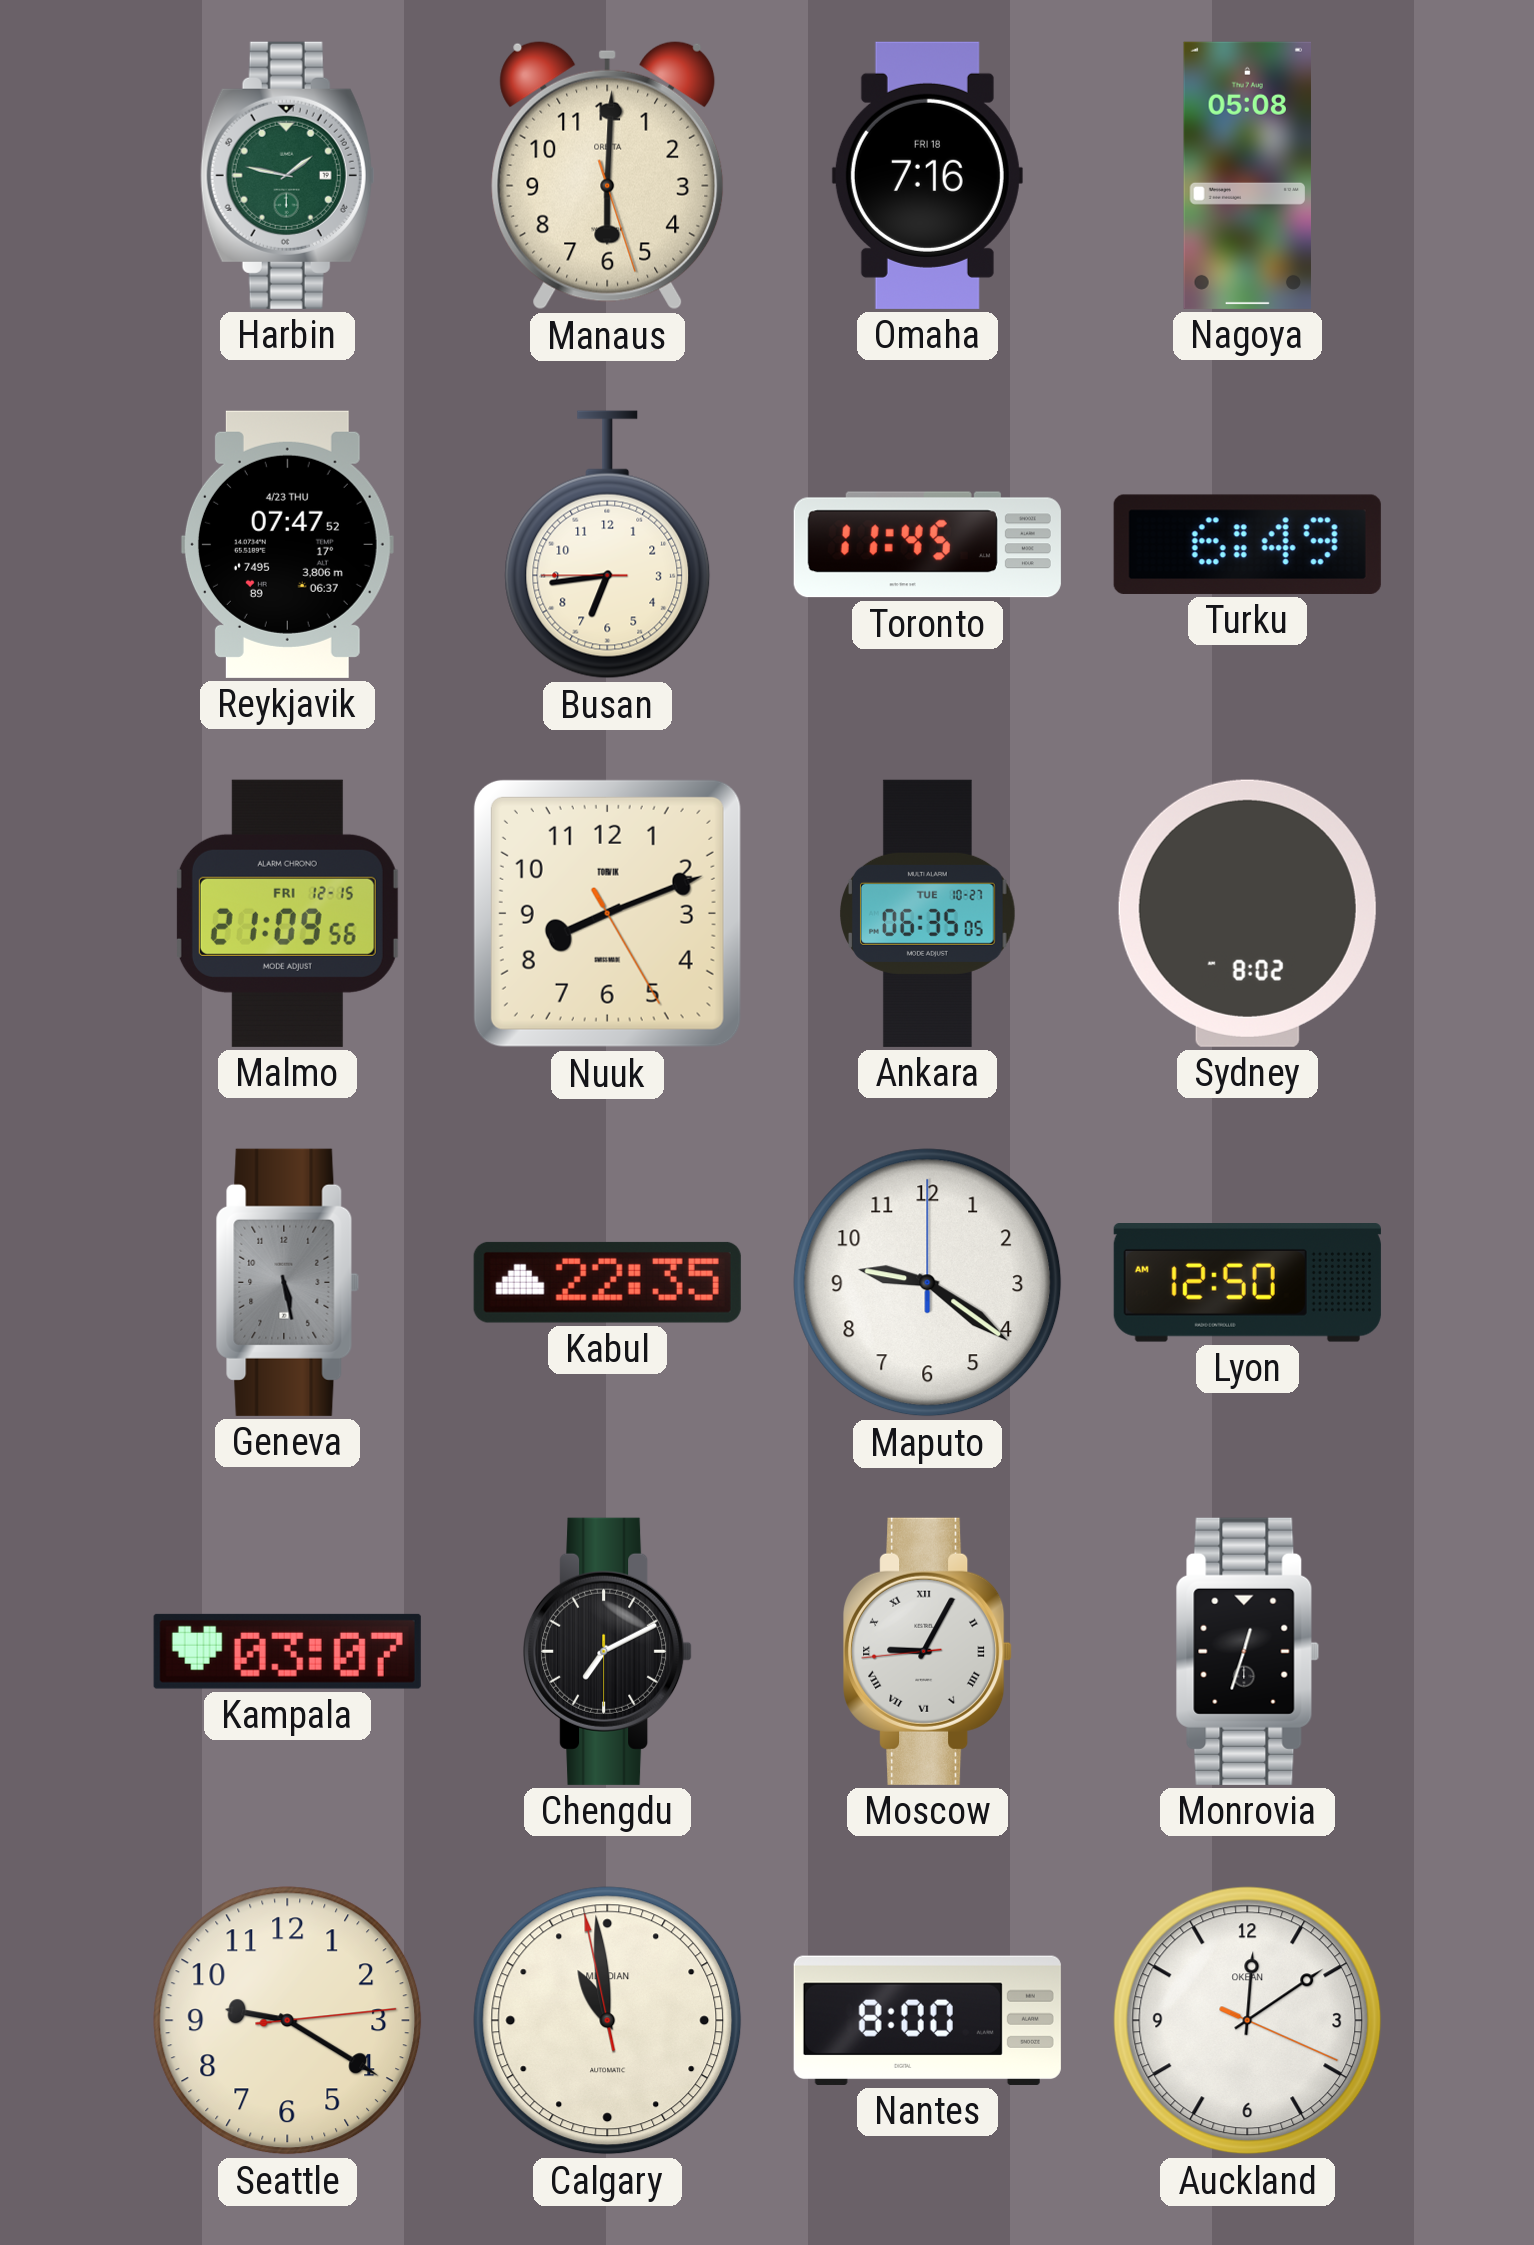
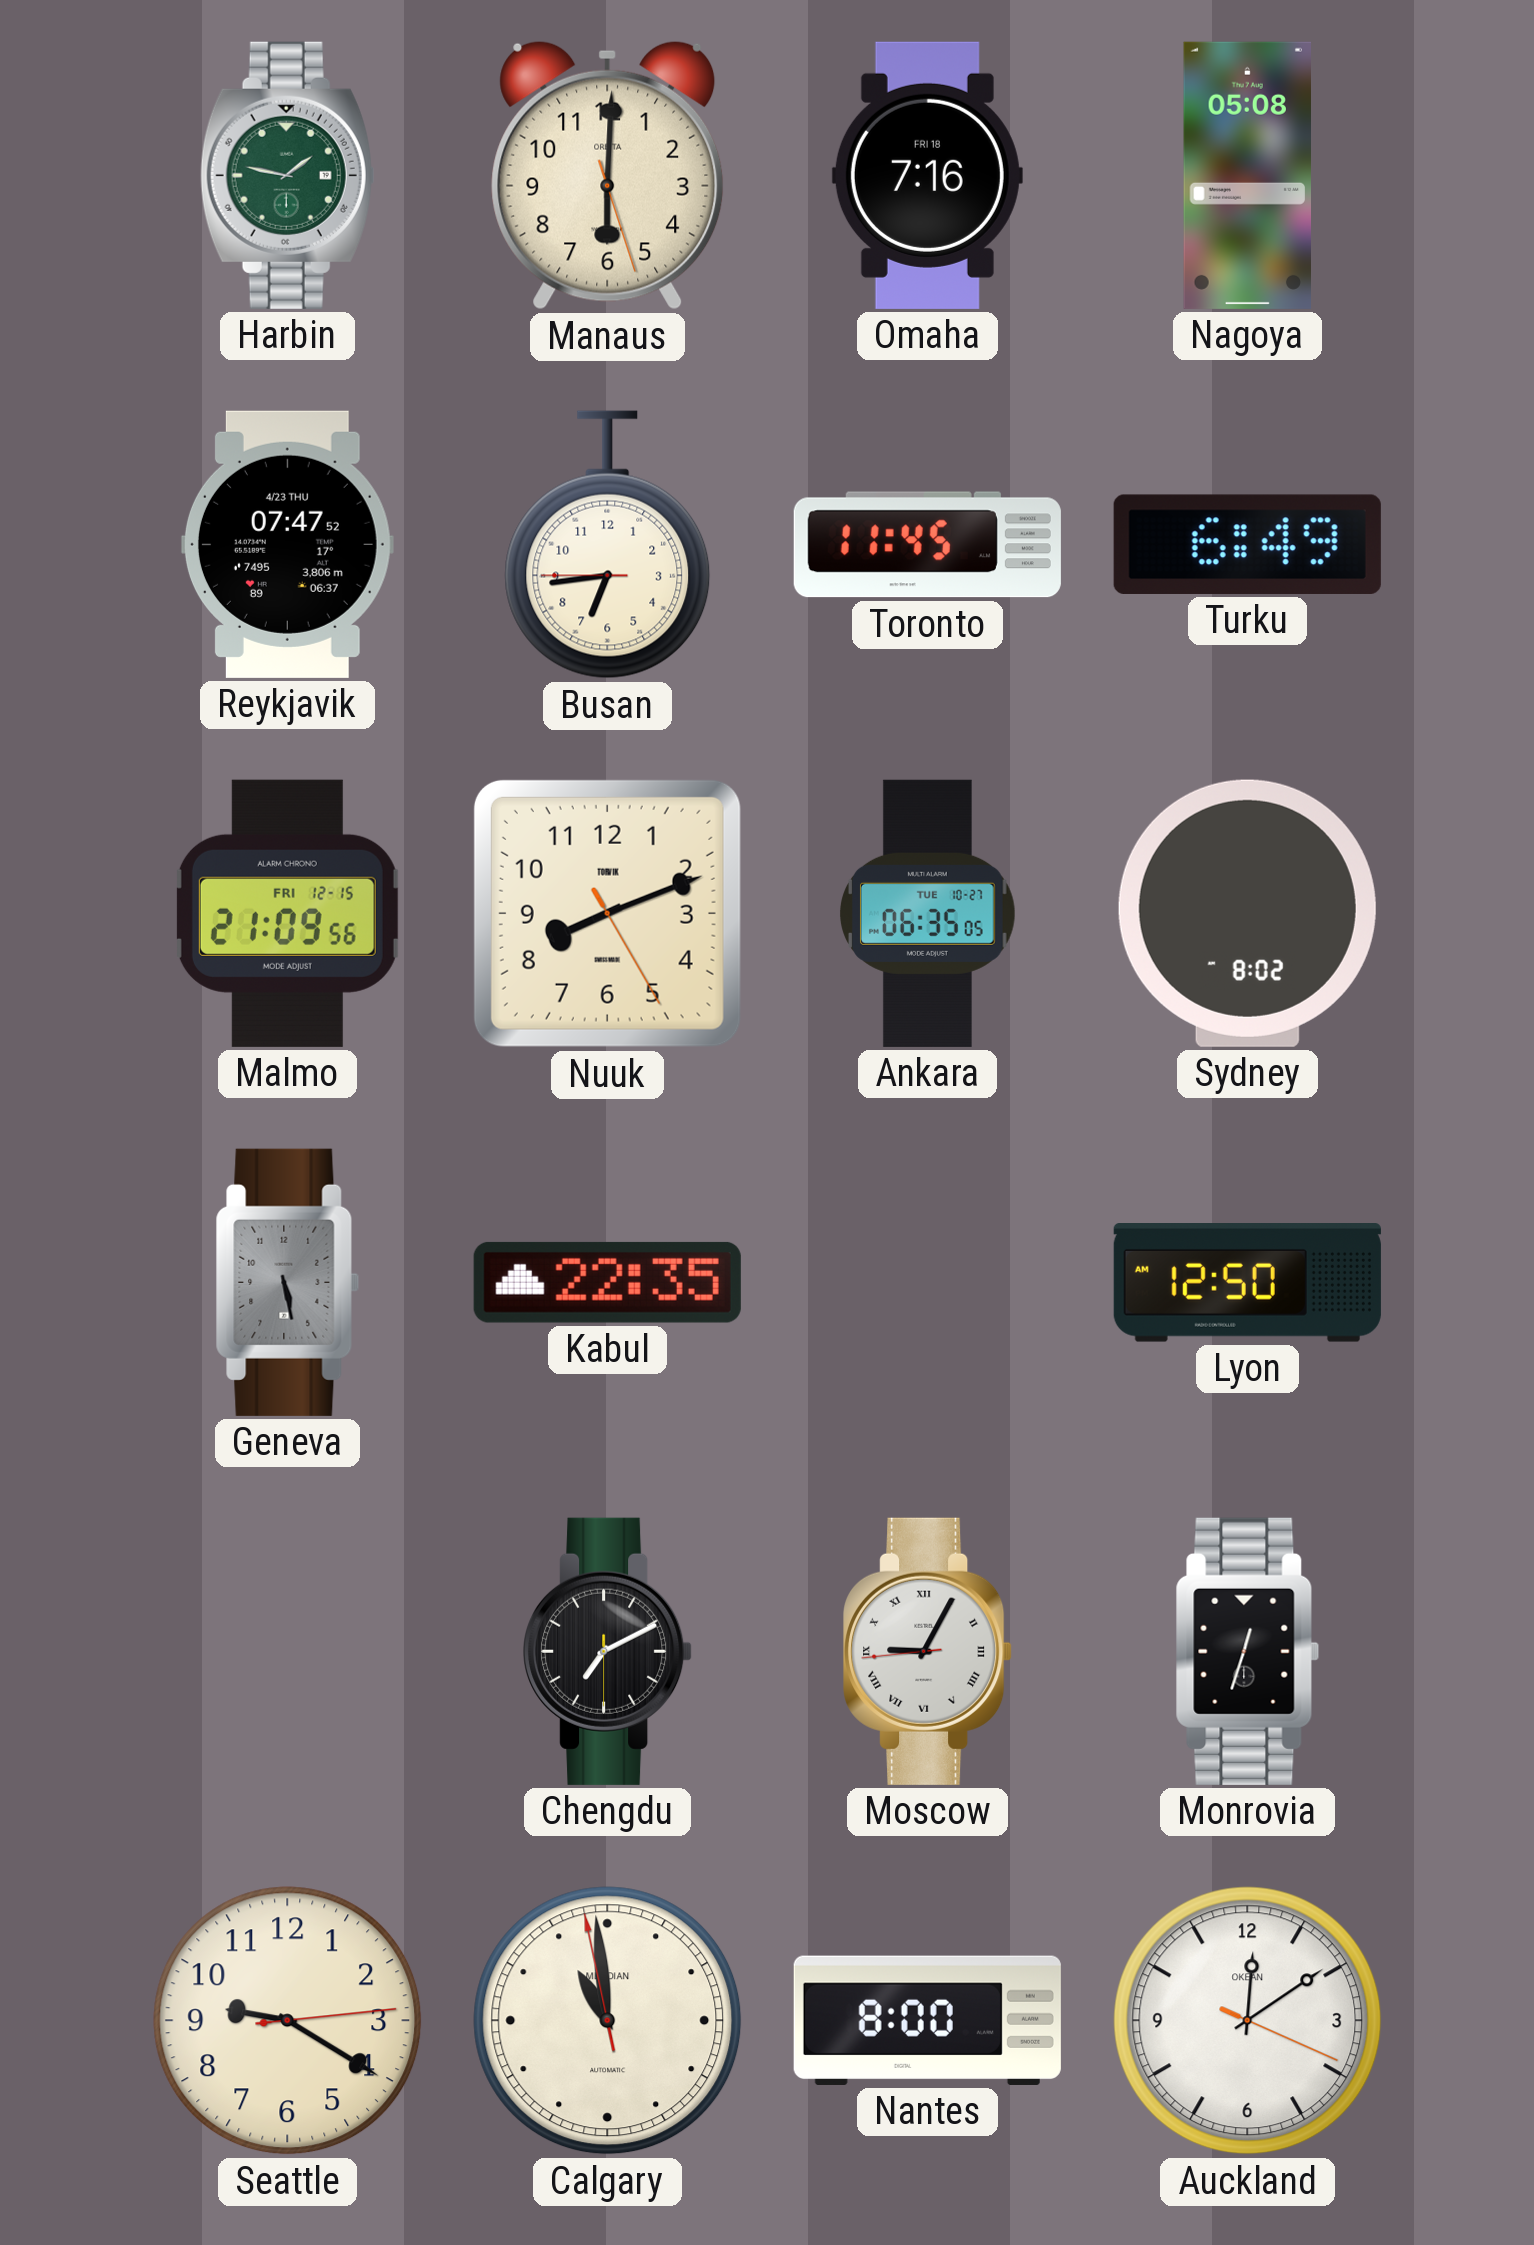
Maputo: 9:21 -> none (928, 1283)
Kampala: 03:07 -> none (287, 1651)
